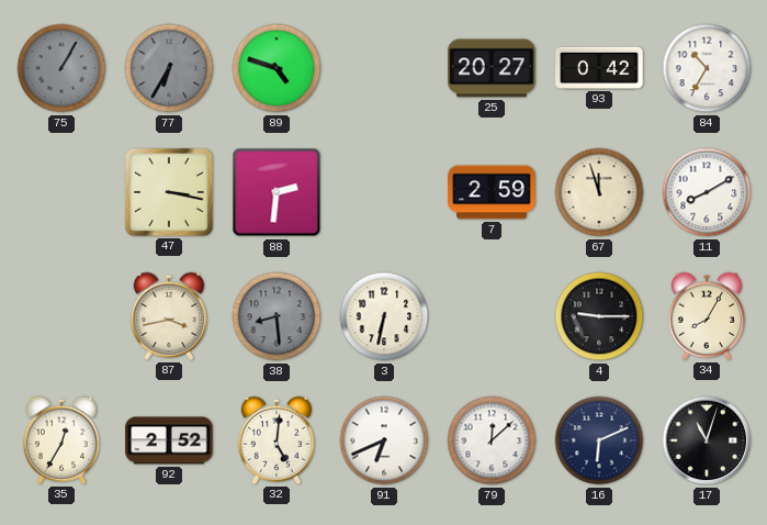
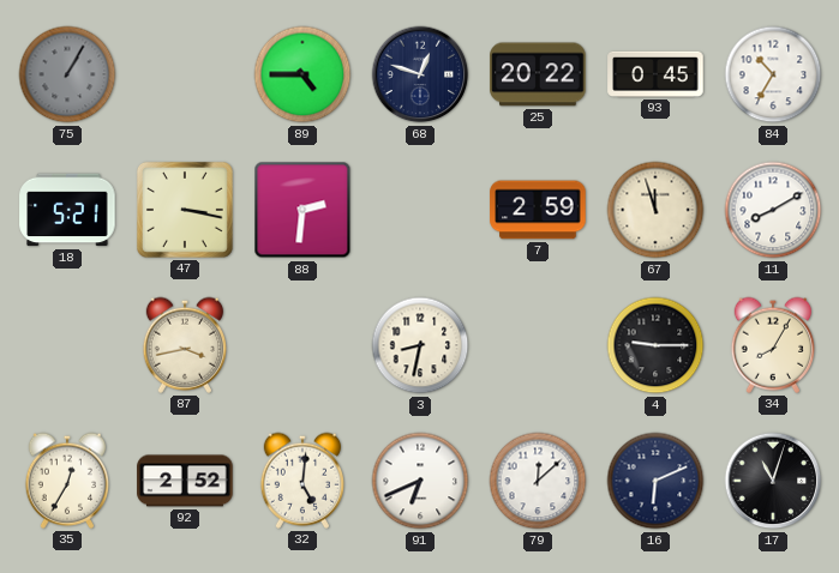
77: 6:35 -> none (169, 68)
89: 4:48 -> 4:45 (302, 74)
68: none -> 12:48 (420, 74)
25: 20:27 -> 20:22 (538, 74)
93: 0:42 -> 0:45 (655, 74)
18: none -> 5:21 (67, 210)
38: 8:29 -> none (277, 316)
3: 6:32 -> 8:32 (420, 345)
